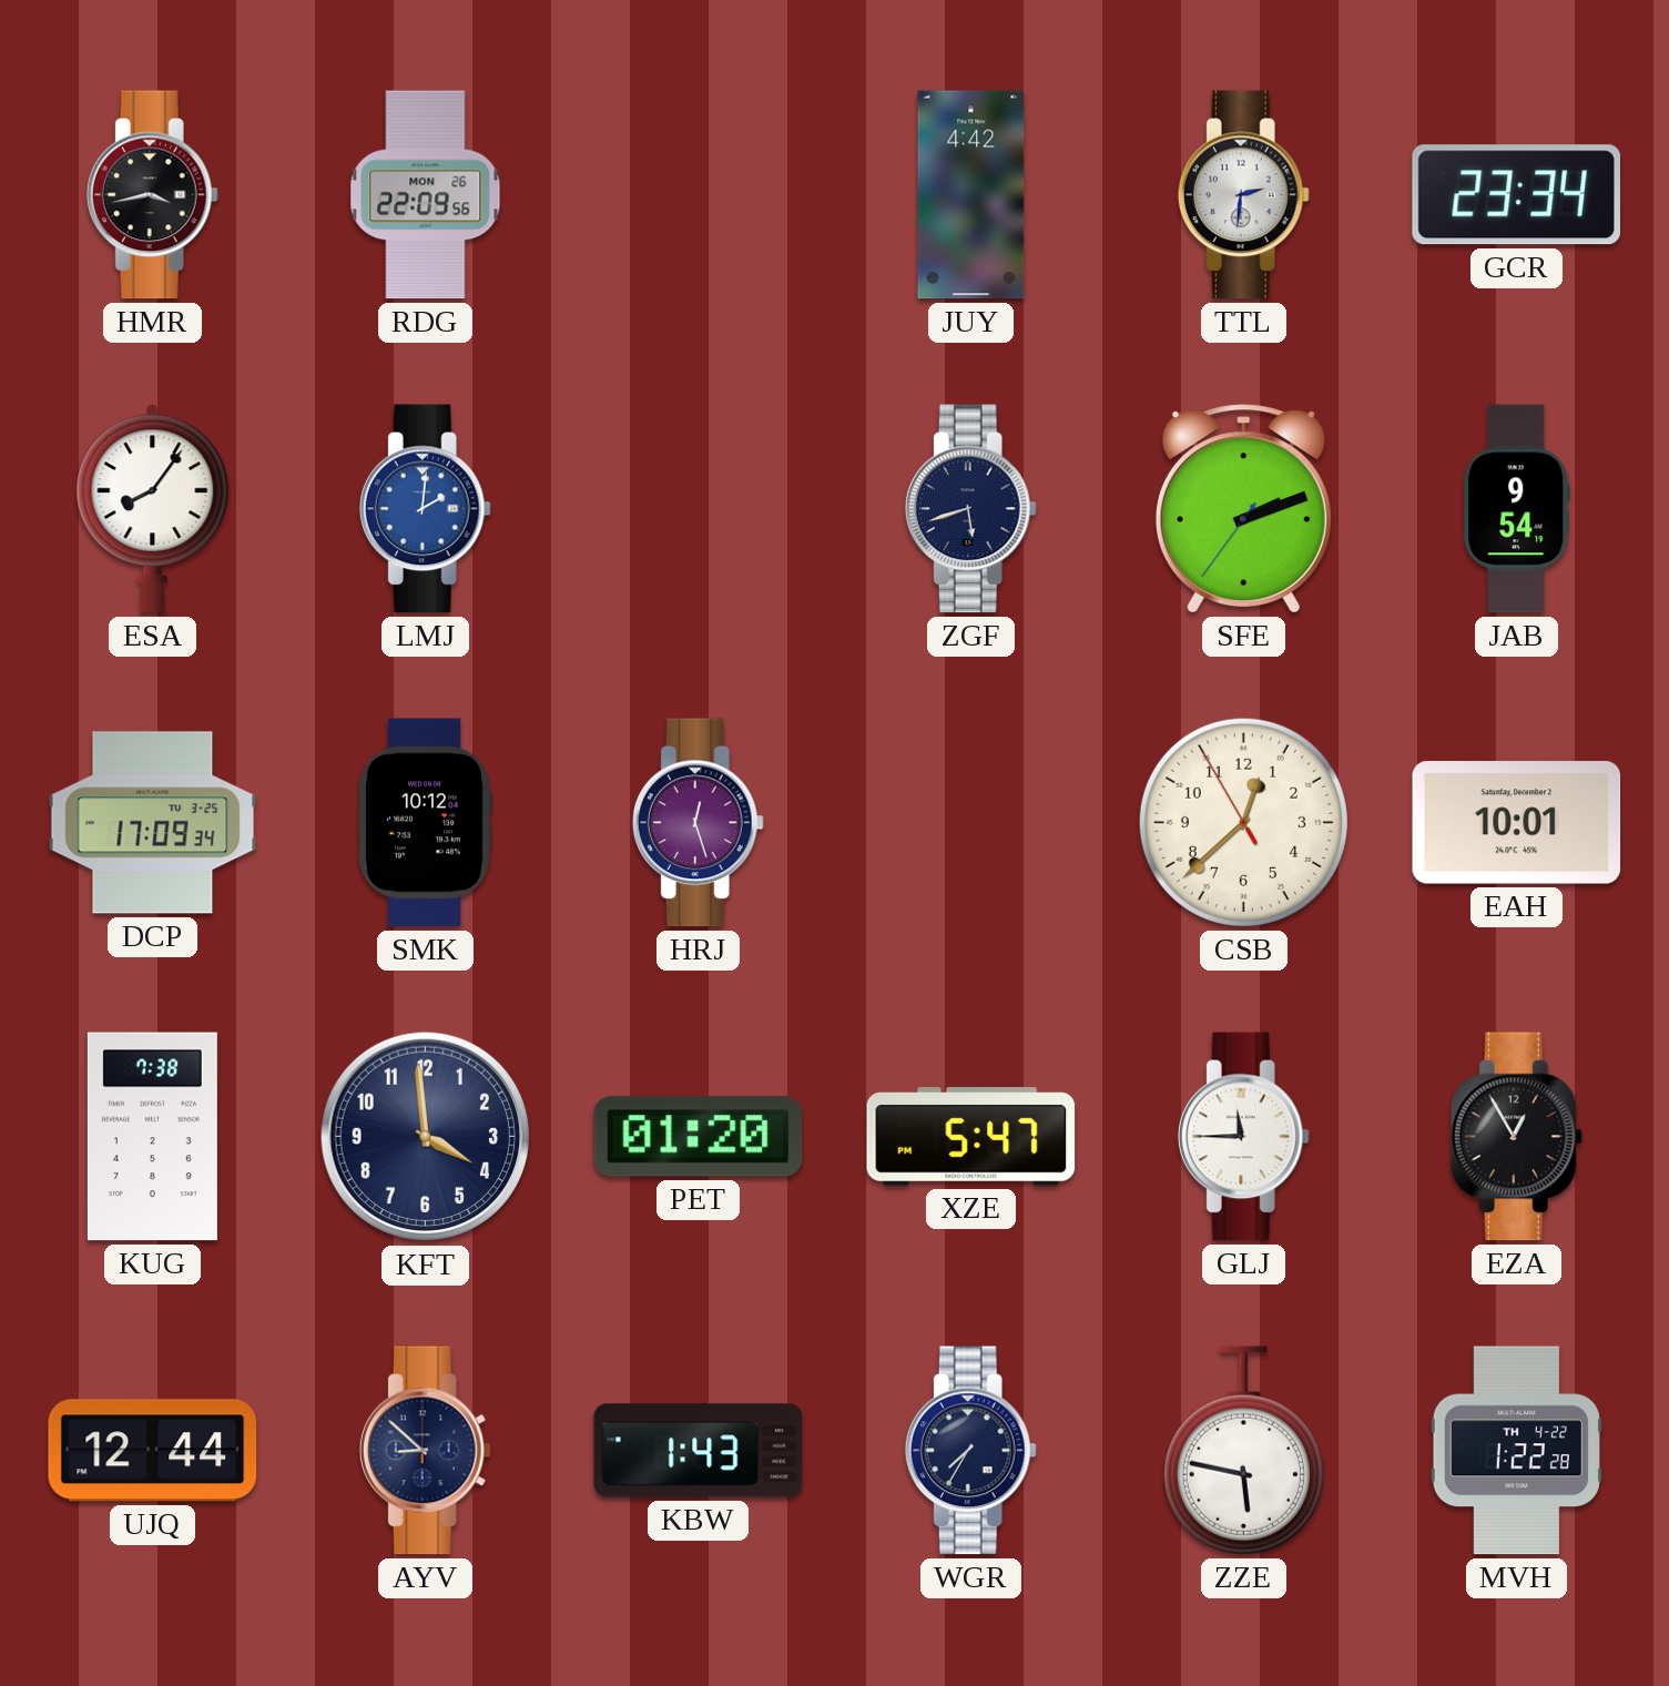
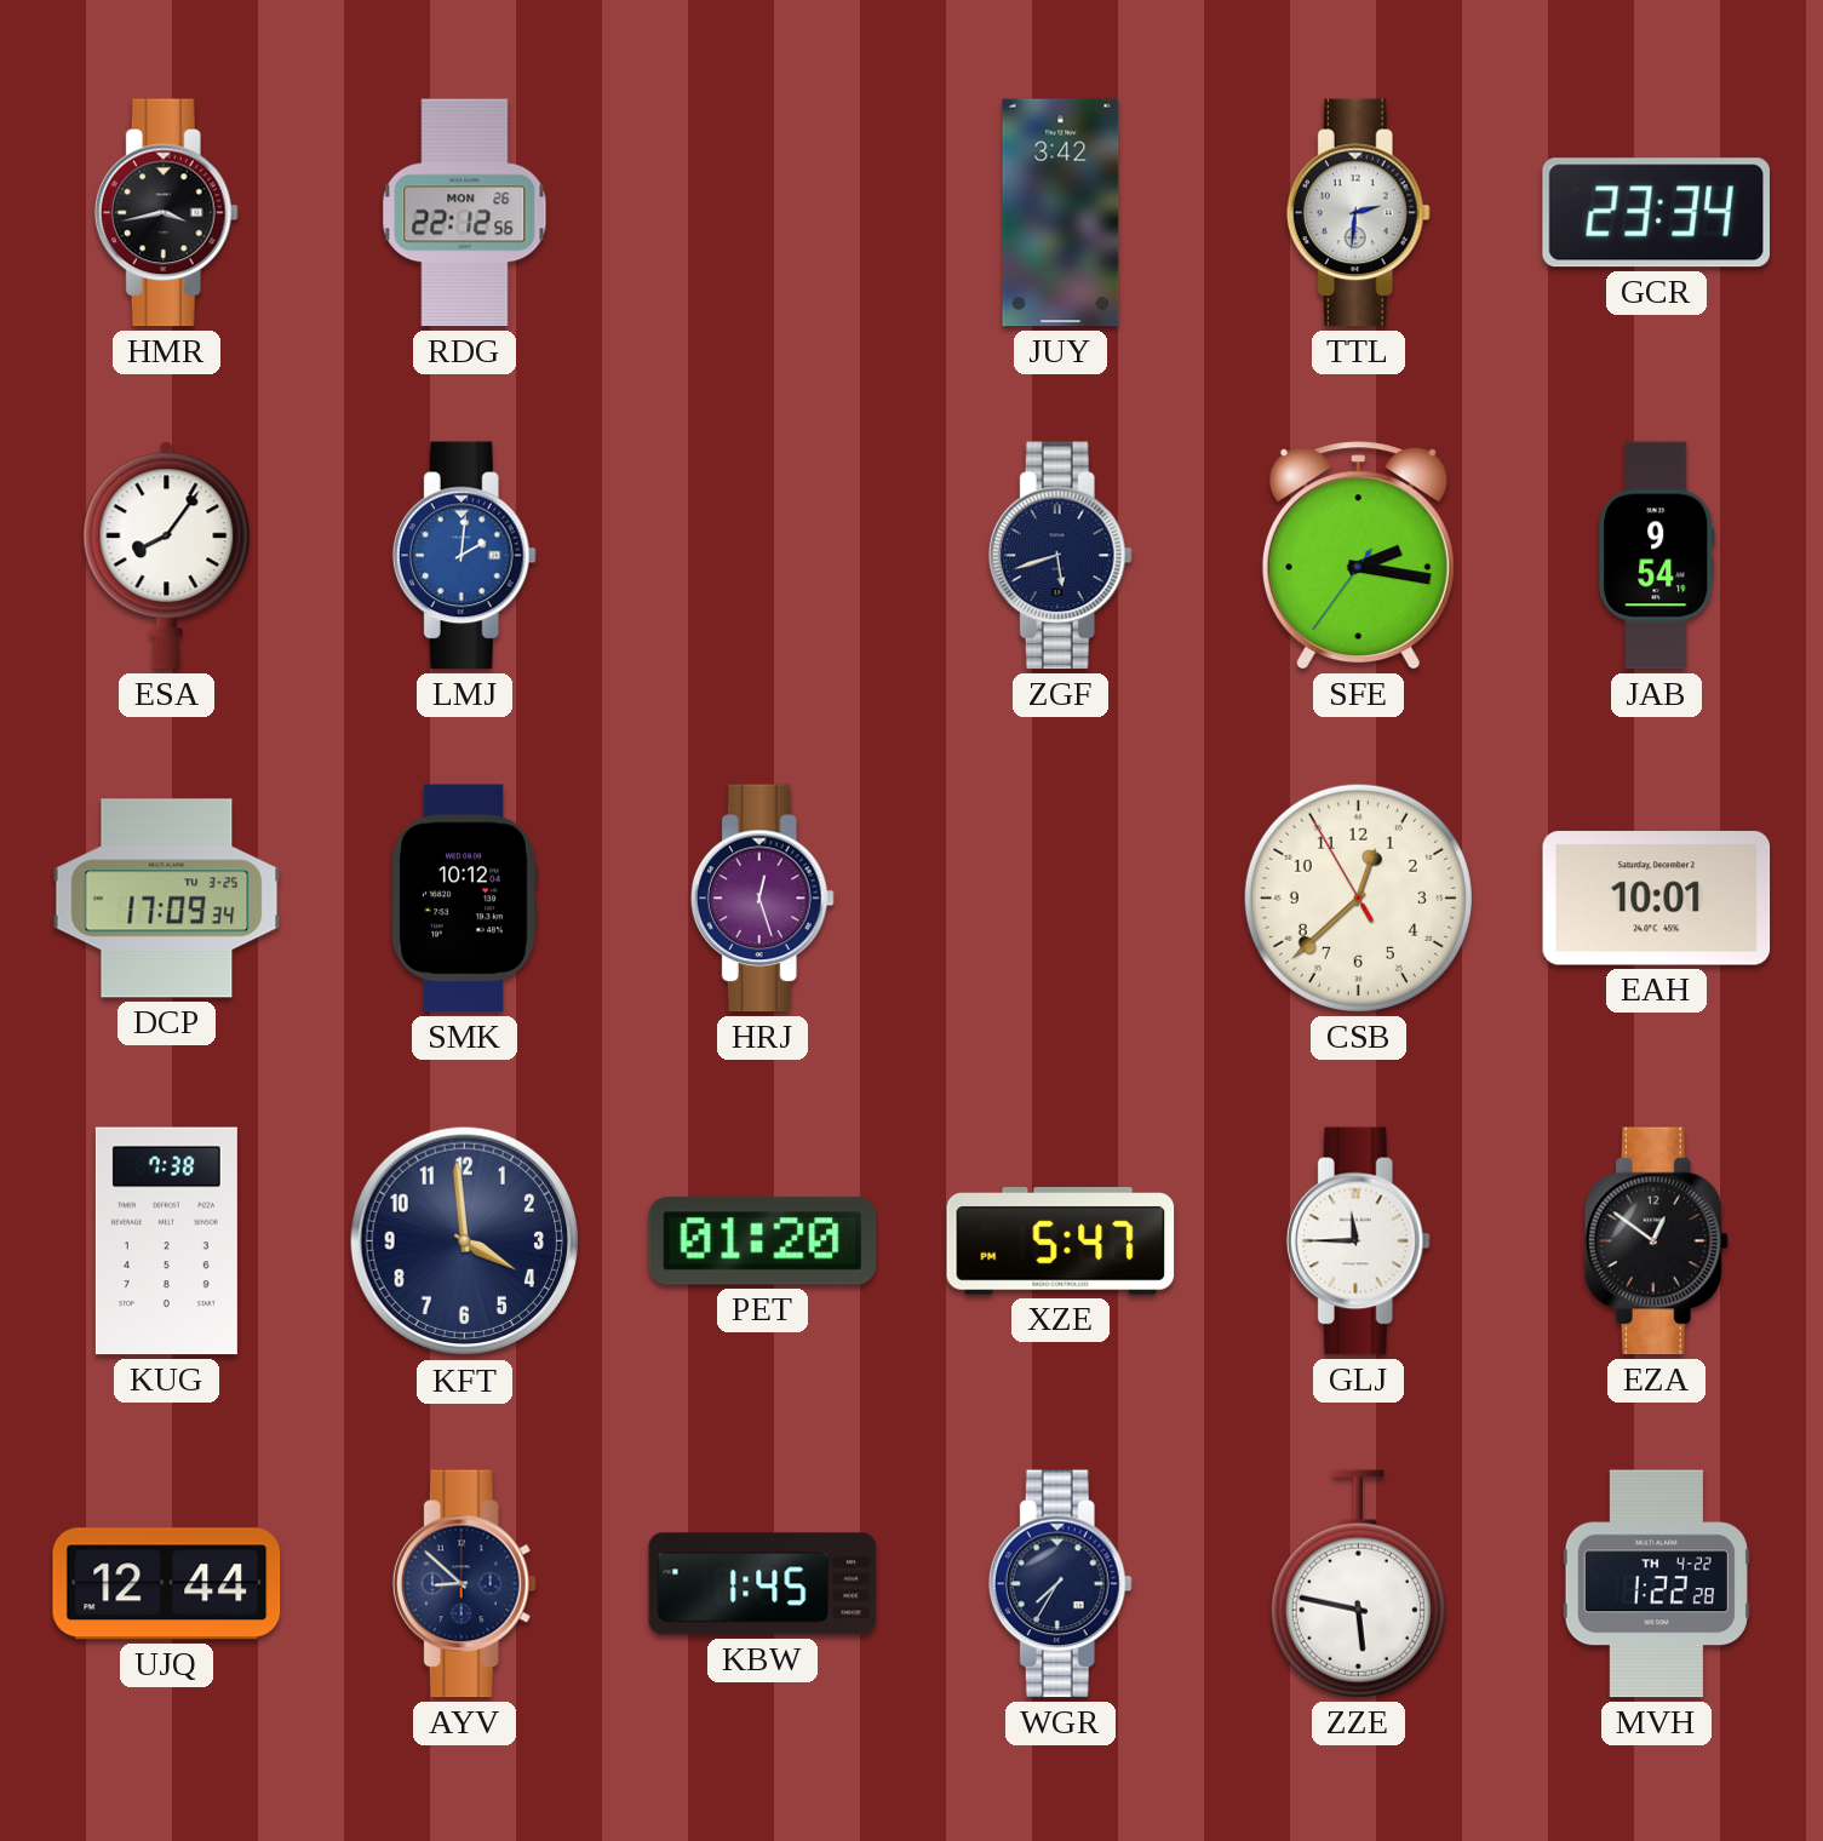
RDG: 22:09 -> 22:12 (465, 213)
JUY: 4:42 -> 3:42 (1061, 213)
SFE: 2:11 -> 2:16 (1358, 556)
EZA: 12:55 -> 12:51 (1656, 1241)
KBW: 1:43 -> 1:45 (763, 1584)
